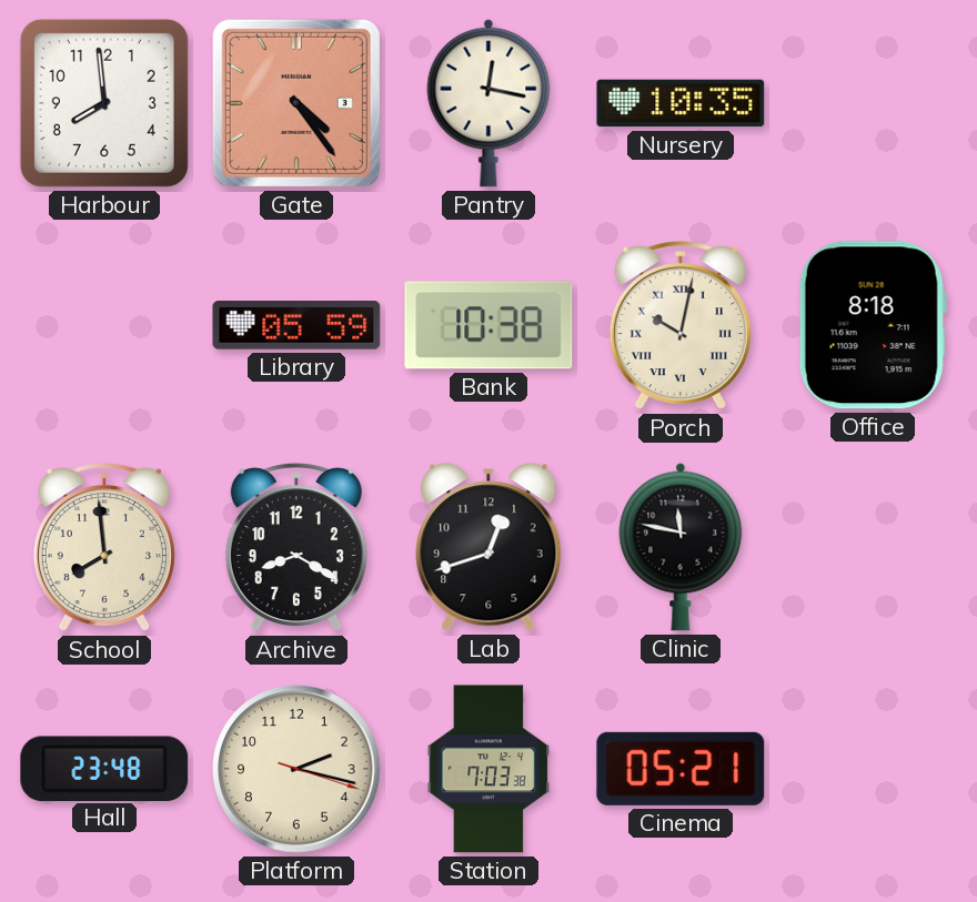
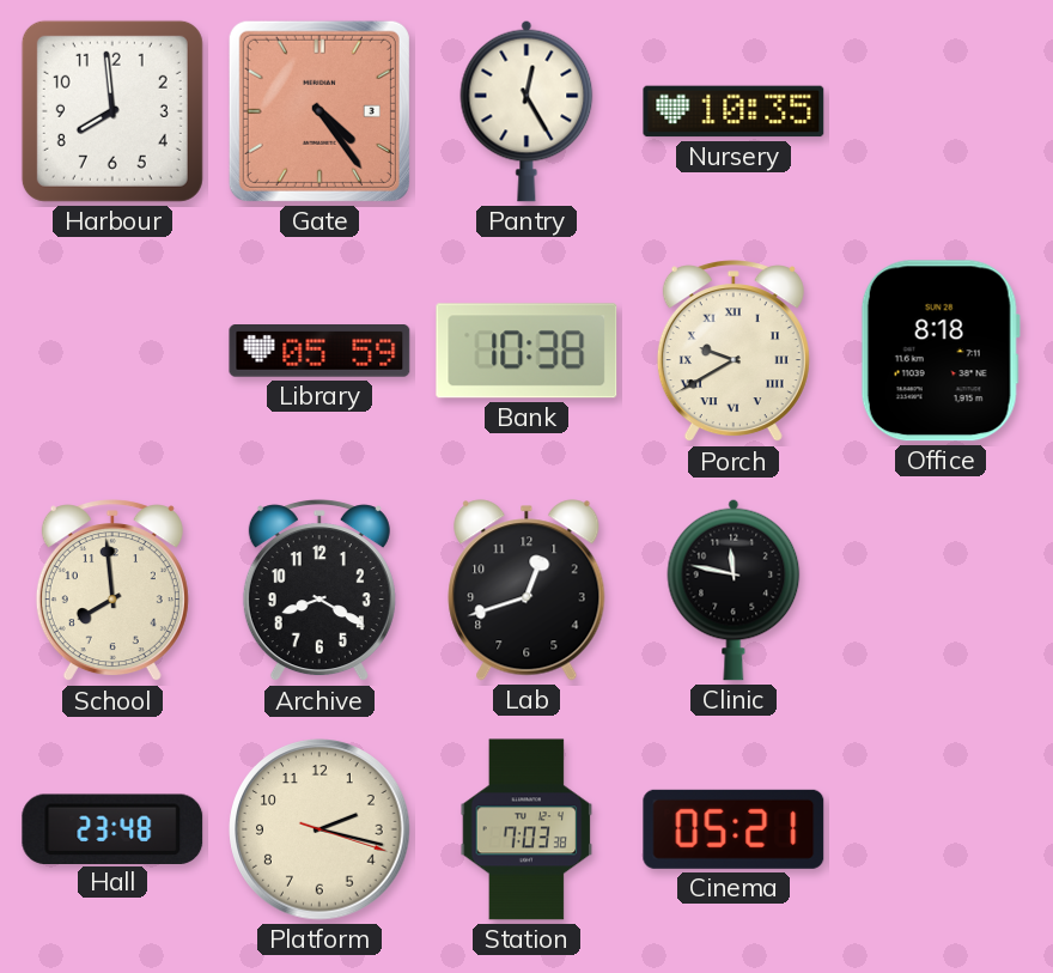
Pantry: 12:17 -> 12:25 (526, 111)
Porch: 10:02 -> 9:40 (734, 352)
